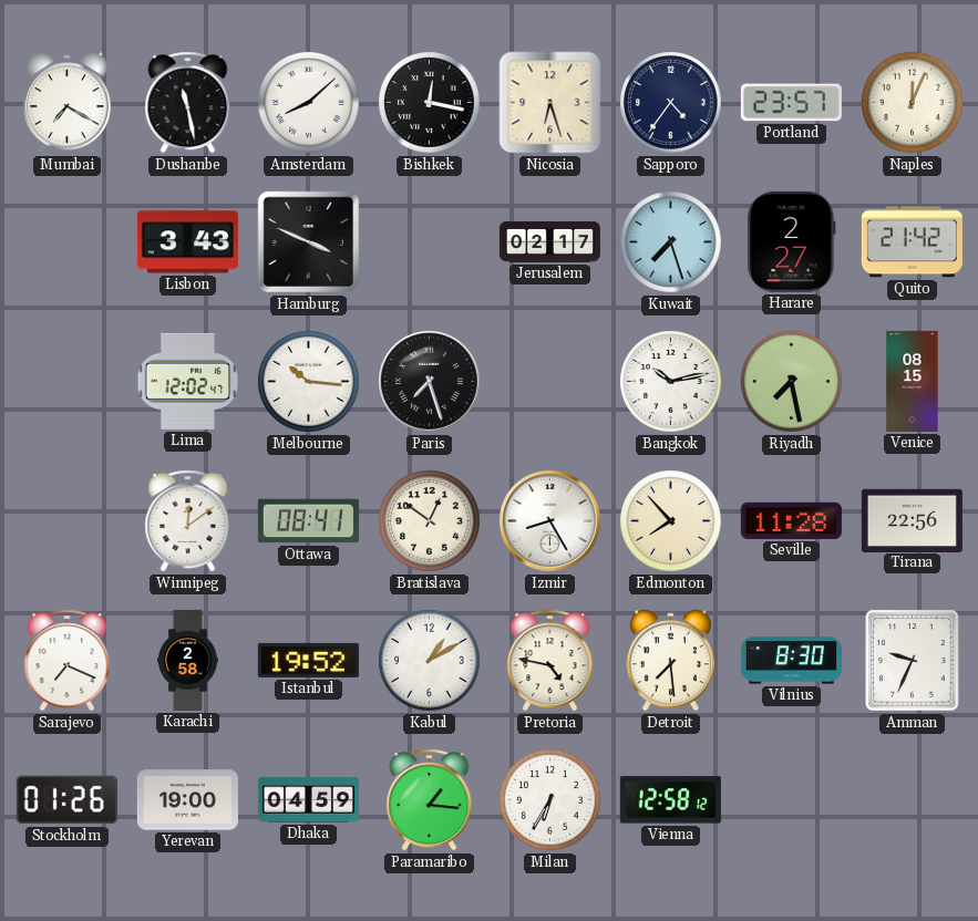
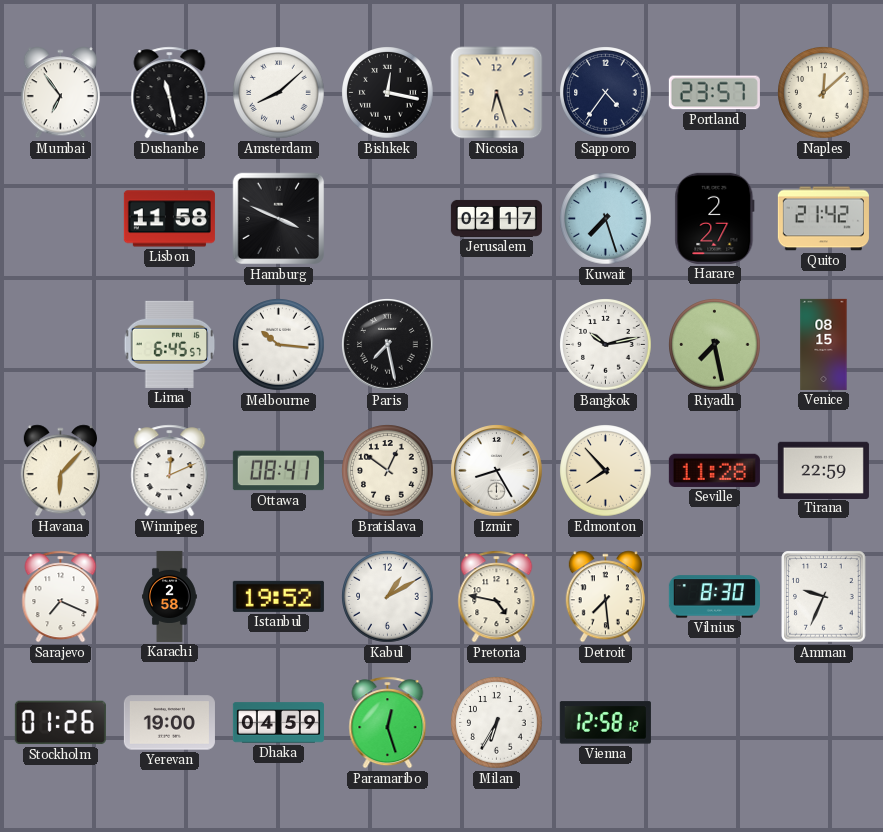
Mumbai: 7:20 -> 6:54 (60, 93)
Naples: 12:04 -> 12:08 (824, 93)
Lisbon: 3:43 -> 11:58 (169, 219)
Lima: 12:02 -> 6:45 (170, 344)
Paris: 7:27 -> 7:28 (388, 345)
Havana: none -> 6:07 (60, 471)
Winnipeg: 12:09 -> 12:11 (170, 471)
Tirana: 22:56 -> 22:59 (823, 470)
Paramaribo: 1:16 -> 12:27 (388, 723)
